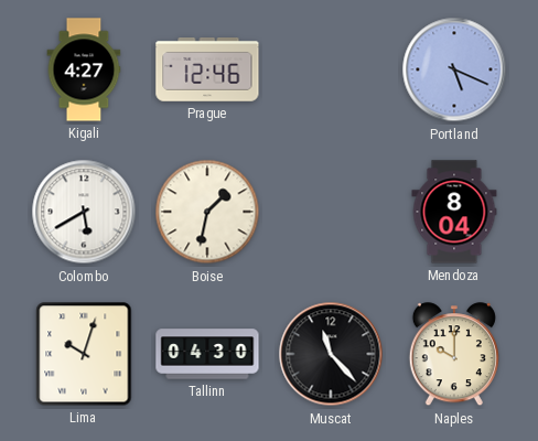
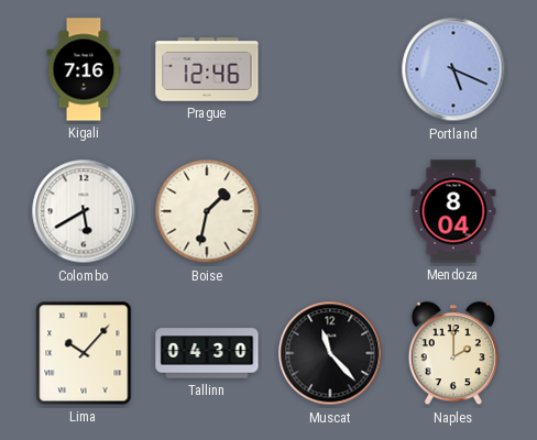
Kigali: 4:27 -> 7:16 (84, 69)
Lima: 10:03 -> 10:07 (84, 353)
Naples: 10:00 -> 2:00 (453, 354)
